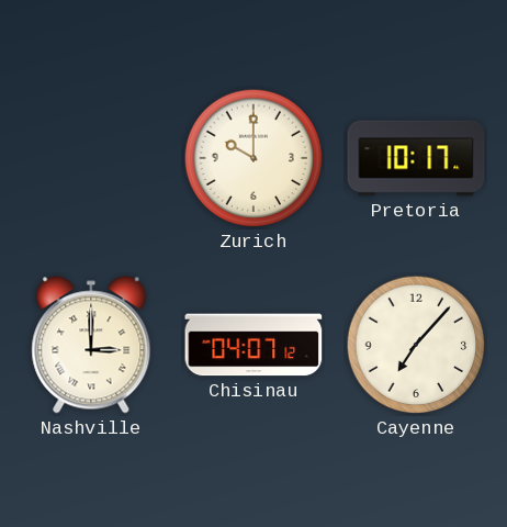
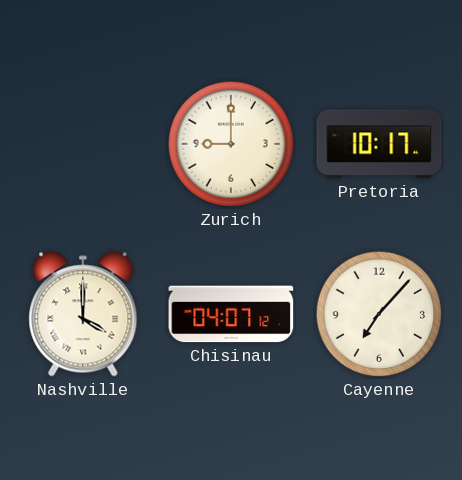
Zurich: 10:00 -> 9:00 (231, 144)
Nashville: 3:00 -> 4:00 (83, 314)
